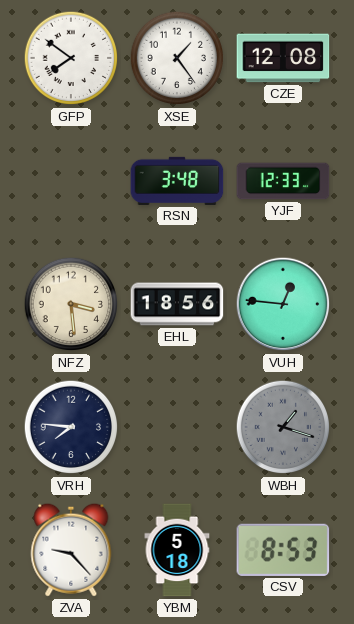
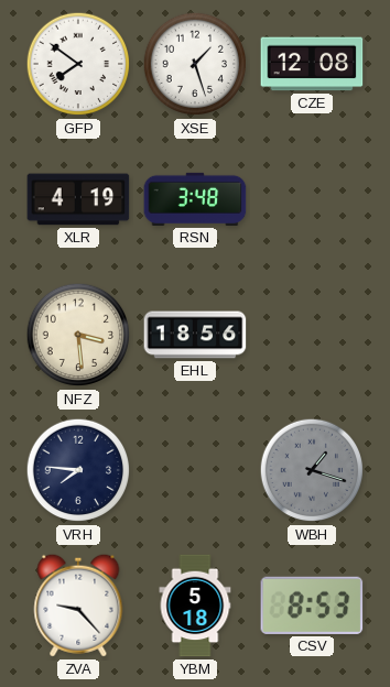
XSE: 1:24 -> 1:27 (195, 64)
XLR: none -> 4:19 (78, 199)
YJF: 12:33 -> none (283, 181)
VUH: 12:46 -> none (283, 304)
